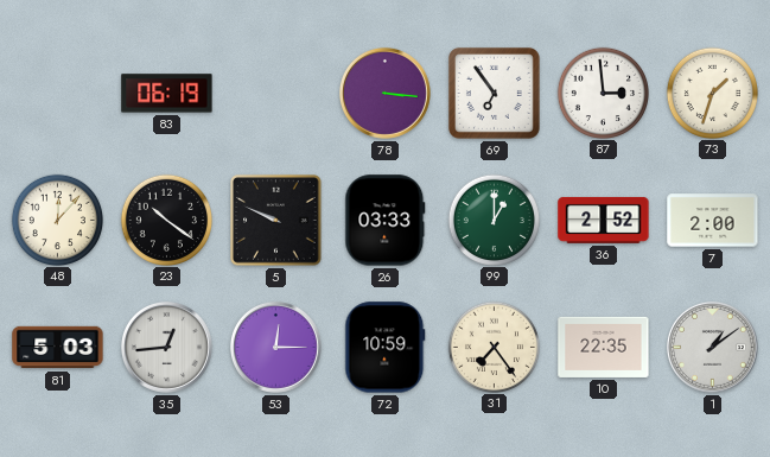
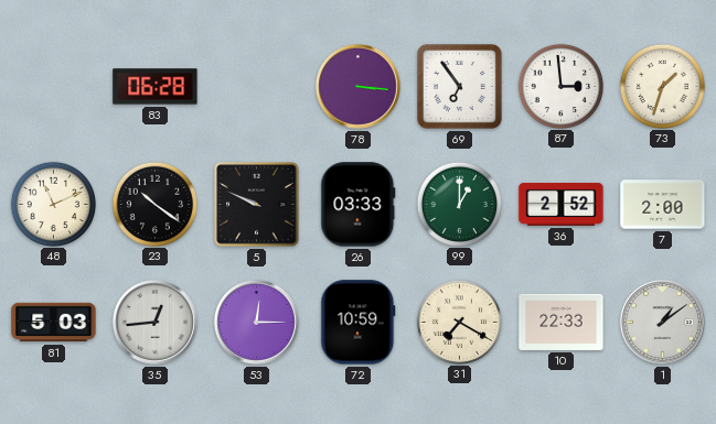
83: 06:19 -> 06:28 (156, 87)
48: 12:07 -> 11:11 (53, 204)
31: 7:24 -> 7:20 (459, 322)
10: 22:35 -> 22:33 (562, 322)
